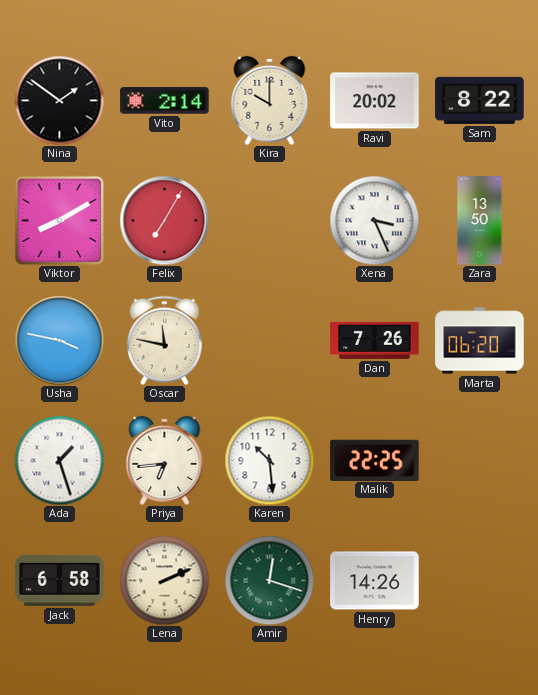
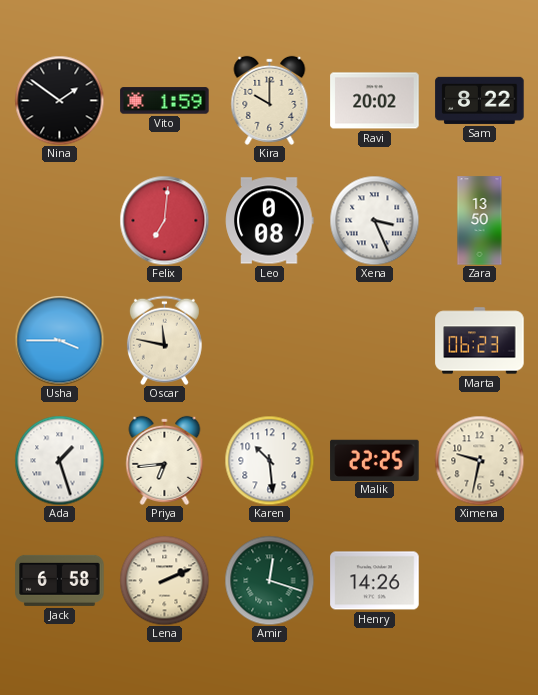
Vito: 2:14 -> 1:59 (165, 101)
Viktor: 8:10 -> none (59, 220)
Felix: 7:05 -> 7:01 (164, 220)
Leo: none -> 0:08 (270, 221)
Usha: 3:47 -> 3:45 (59, 340)
Dan: 7:26 -> none (375, 340)
Marta: 06:20 -> 06:23 (480, 341)
Ximena: none -> 9:32 (479, 460)
